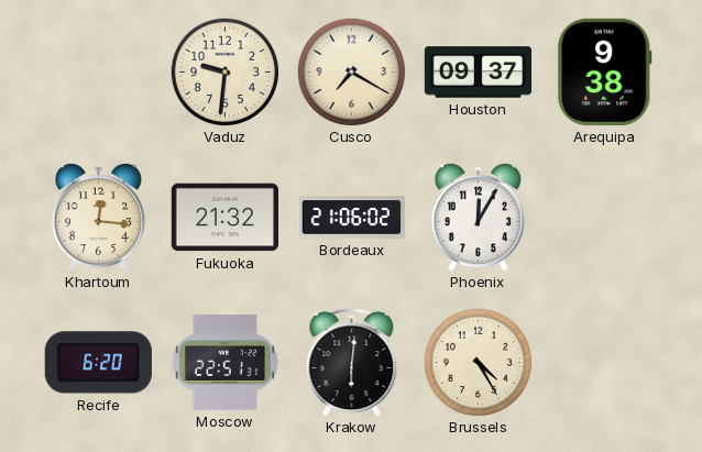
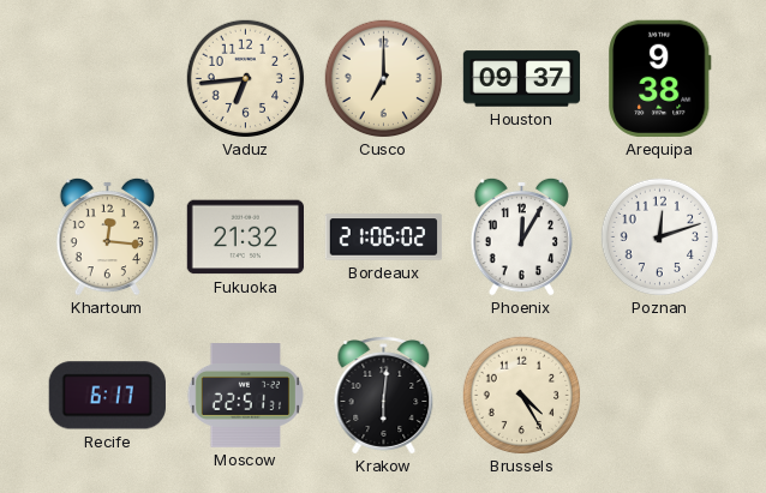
Vaduz: 9:31 -> 6:44 (246, 79)
Cusco: 7:20 -> 7:00 (384, 79)
Poznan: none -> 12:12 (660, 238)
Recife: 6:20 -> 6:17 (107, 396)
